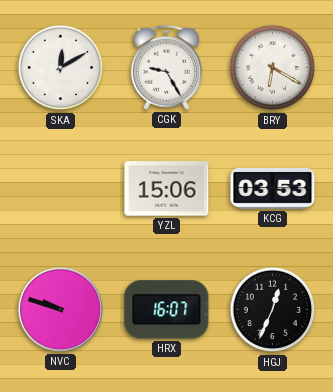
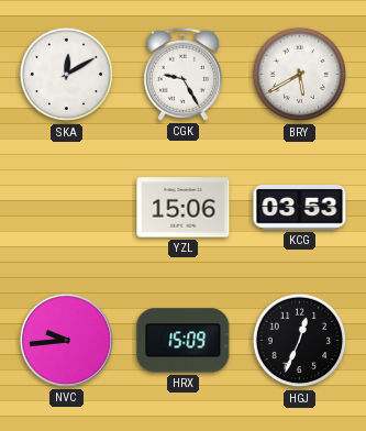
BRY: 6:20 -> 5:40 (300, 75)
NVC: 9:48 -> 9:44 (66, 340)
HRX: 16:07 -> 15:09 (184, 341)
